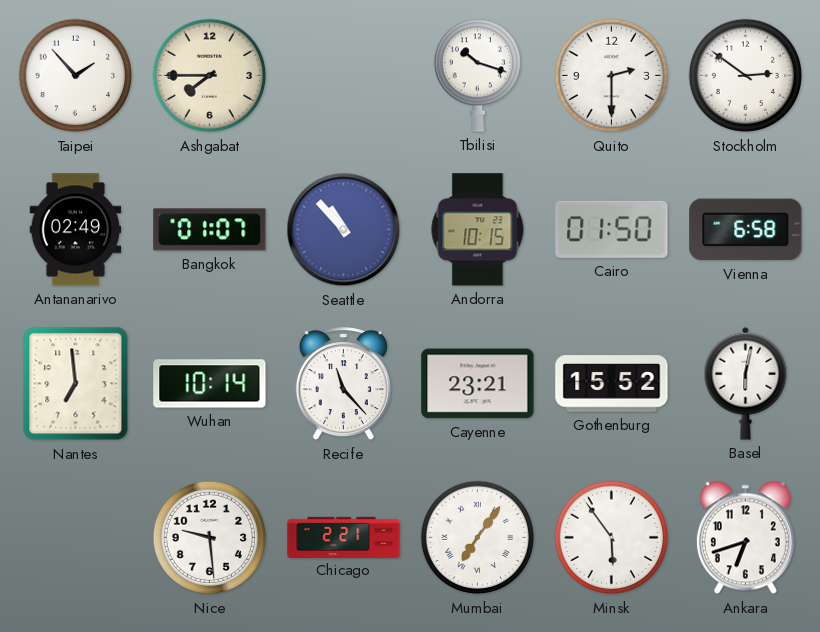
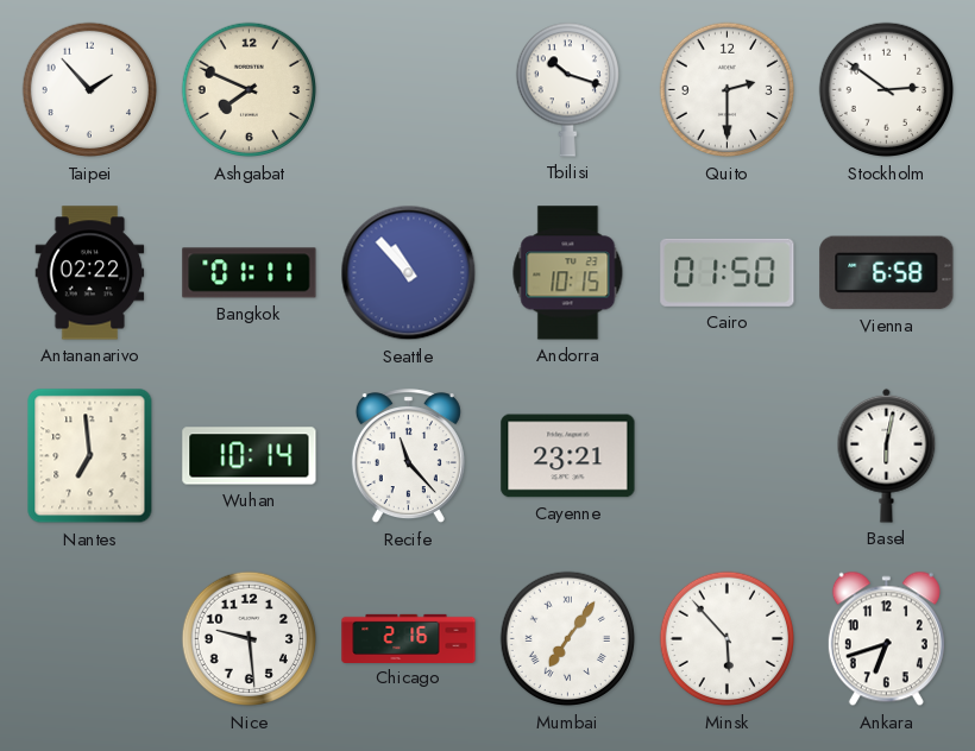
Ashgabat: 7:45 -> 7:49 (250, 90)
Antananarivo: 02:49 -> 02:22 (90, 273)
Bangkok: 01:07 -> 01:11 (250, 273)
Gothenburg: 15:52 -> none (612, 384)
Chicago: 2:21 -> 2:16 (409, 638)
Minsk: 5:54 -> 5:53 (728, 639)
